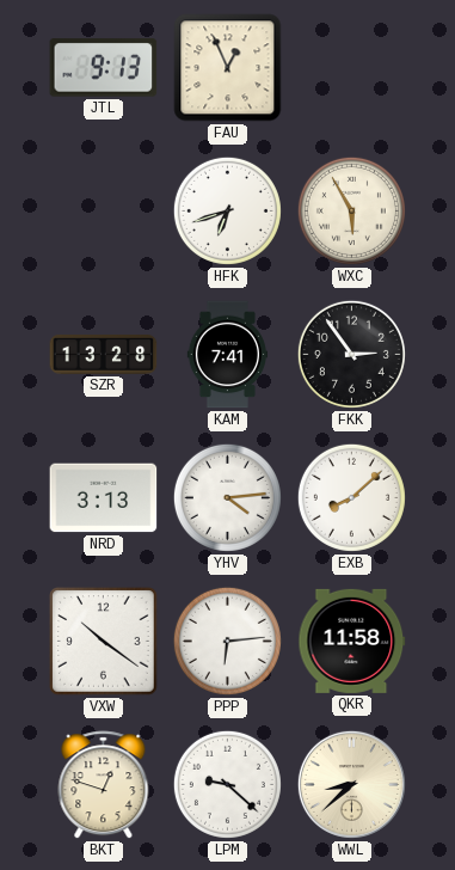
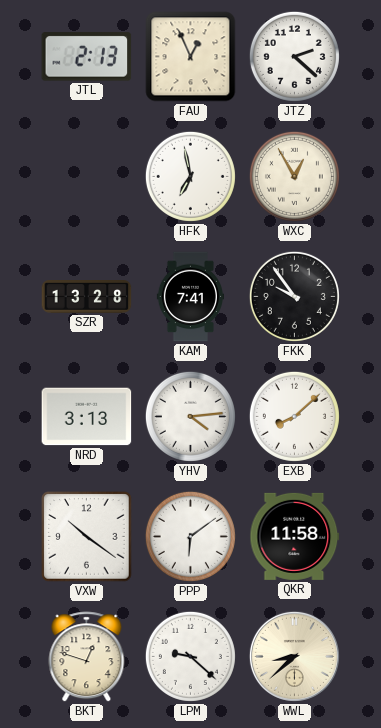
JTL: 9:13 -> 2:13 (87, 57)
JTZ: none -> 2:22 (294, 56)
HFK: 6:42 -> 6:58 (190, 176)
WXC: 5:55 -> 12:55 (294, 176)
FKK: 2:54 -> 9:54 (294, 296)
PPP: 6:14 -> 6:09 (190, 536)
